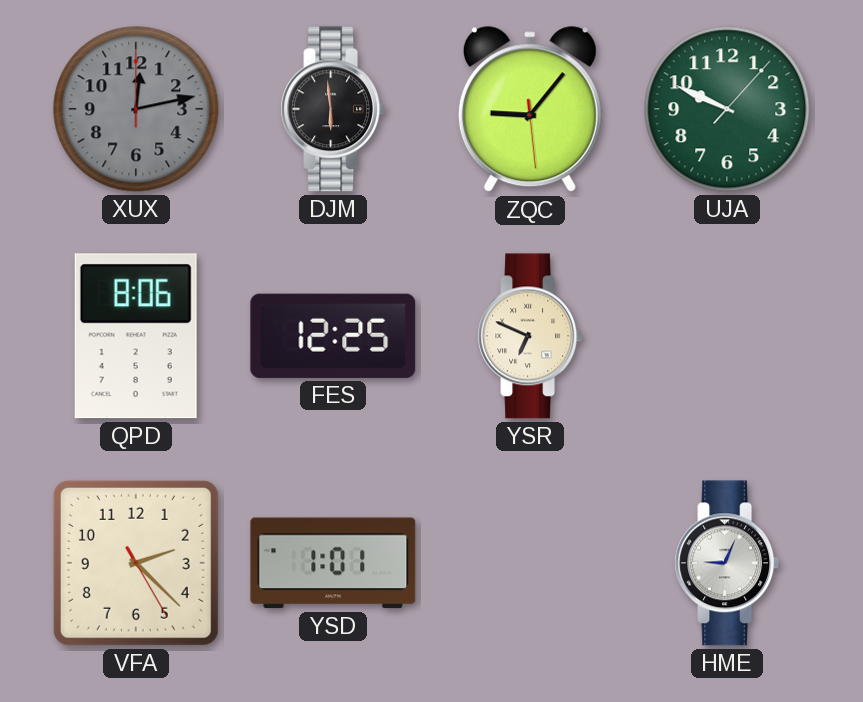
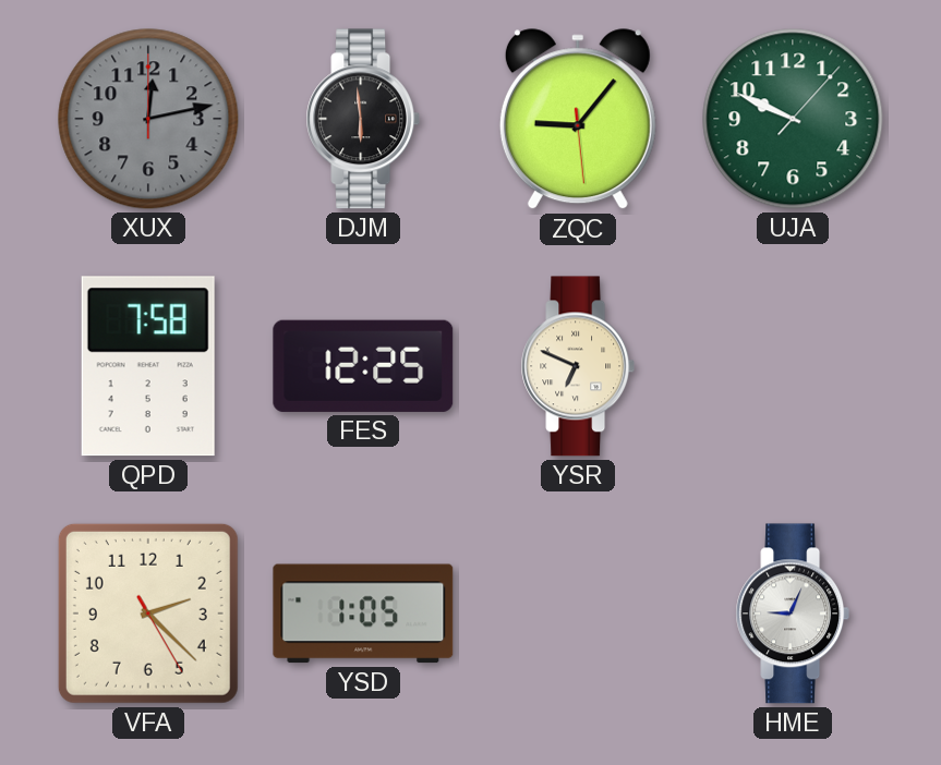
QPD: 8:06 -> 7:58 (148, 366)
YSD: 1:01 -> 1:05 (363, 614)
